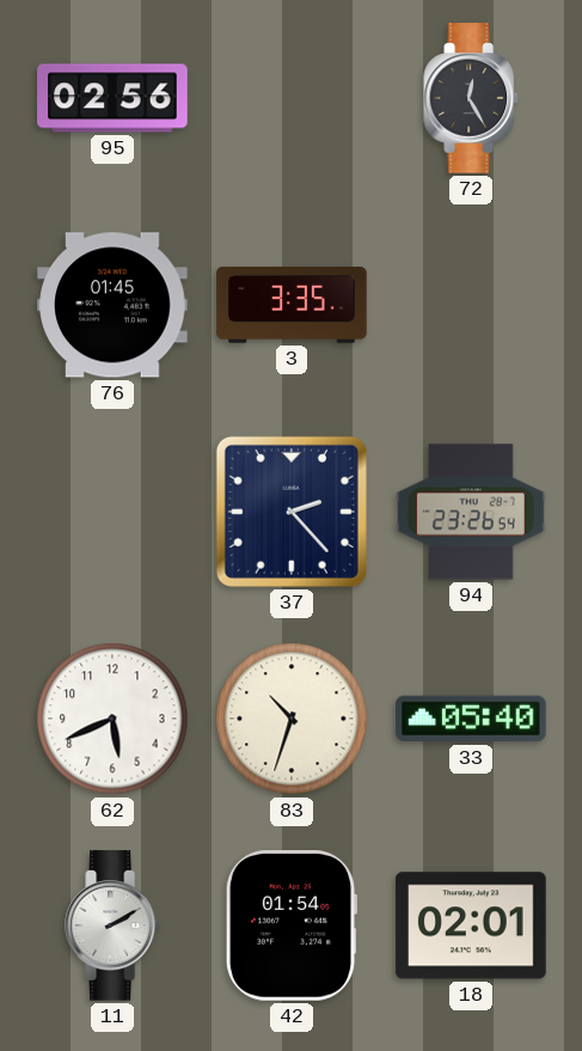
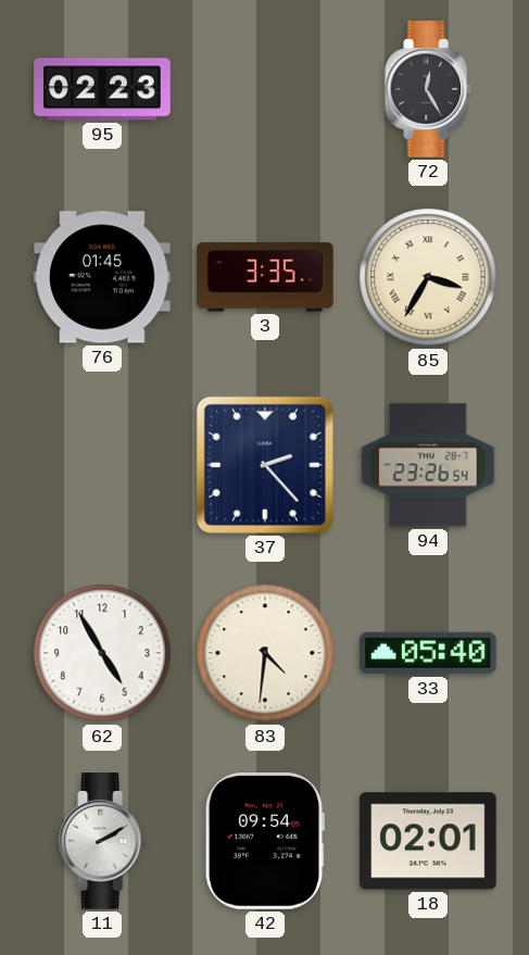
95: 02:56 -> 02:23 (102, 89)
85: none -> 3:35 (428, 277)
62: 5:41 -> 4:55 (102, 653)
83: 10:33 -> 4:31 (265, 653)
42: 01:54 -> 09:54 (265, 842)
